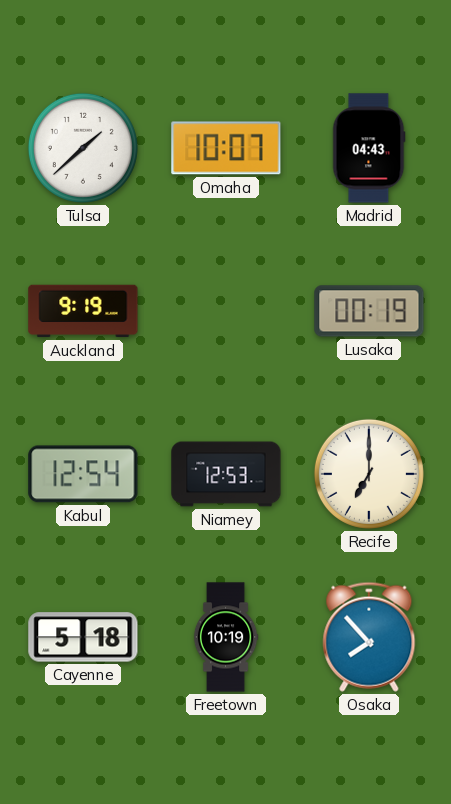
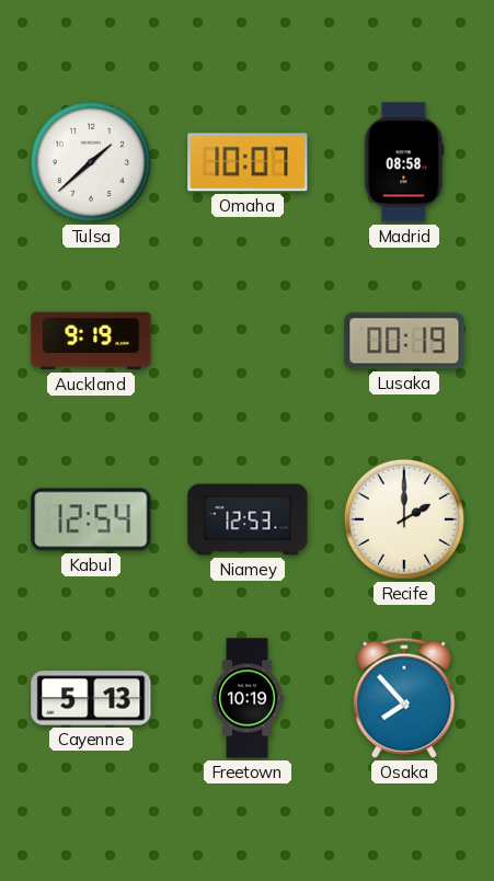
Madrid: 04:43 -> 08:58 (404, 162)
Recife: 7:00 -> 2:00 (404, 519)
Cayenne: 5:18 -> 5:13 (91, 698)
